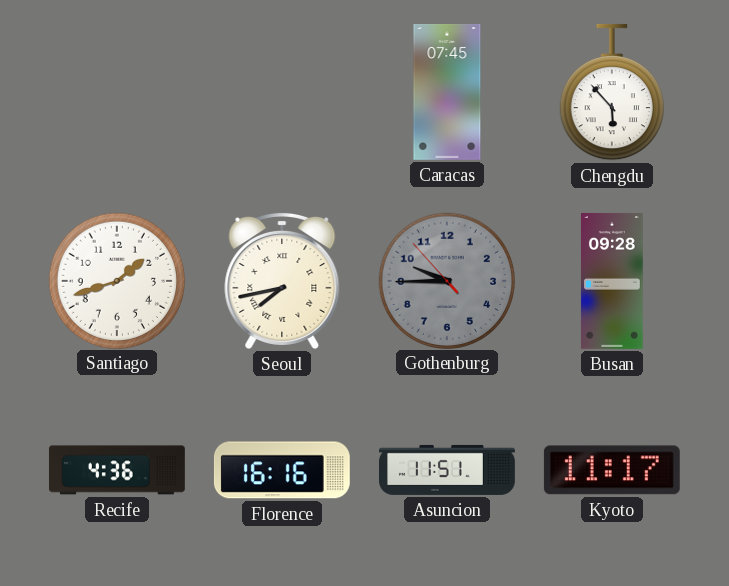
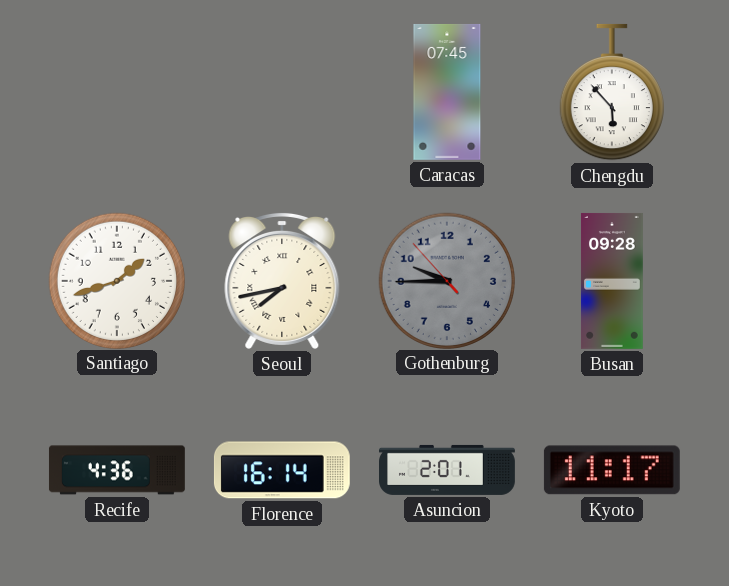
Florence: 16:16 -> 16:14 (282, 470)
Asuncion: 11:51 -> 2:01 (448, 470)
